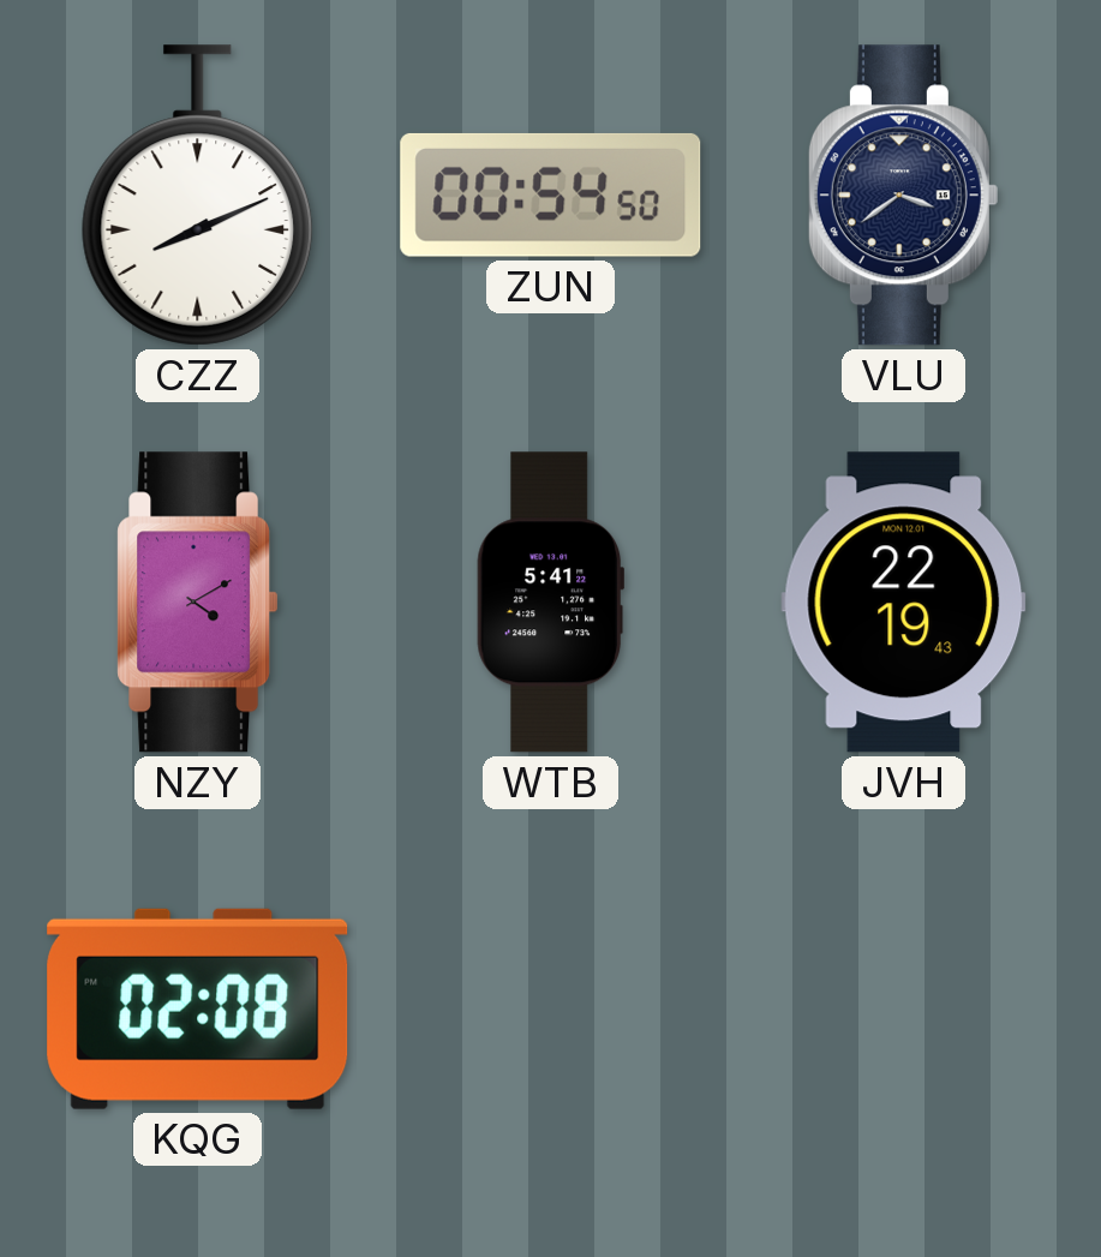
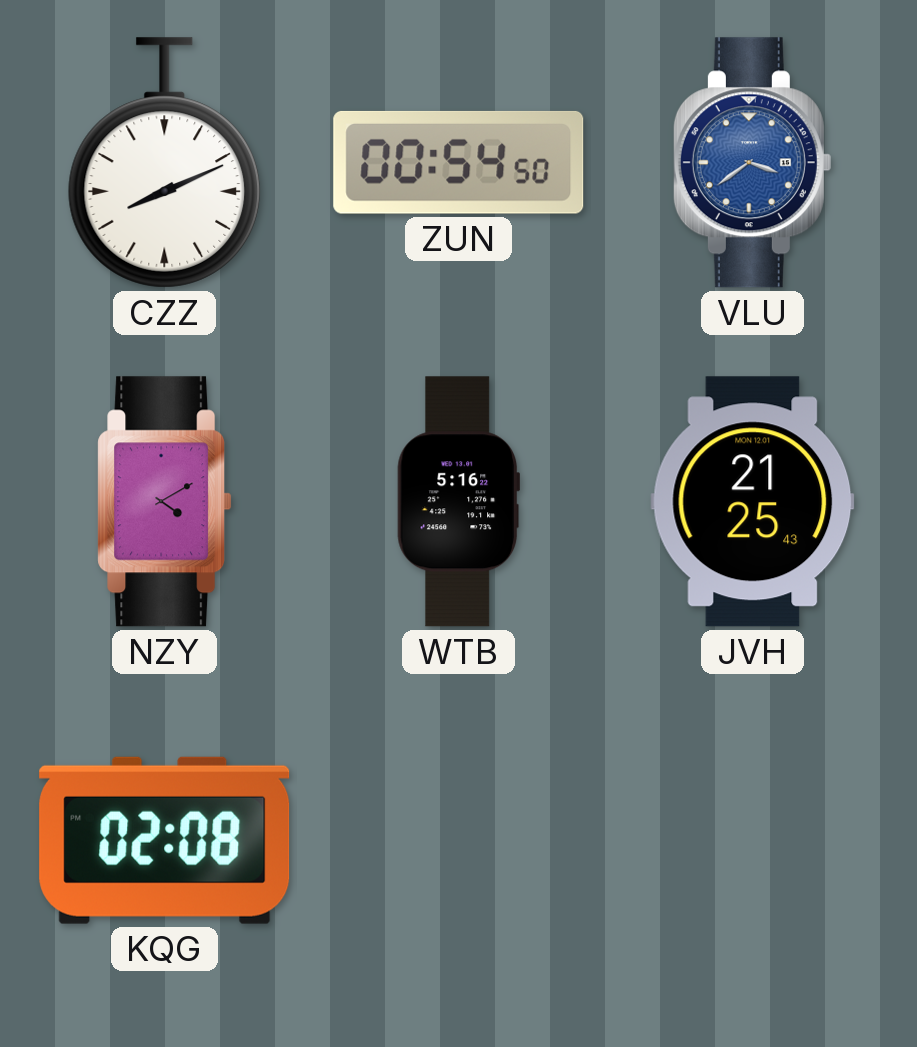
VLU dial: navy -> blue (752, 163)
WTB: 5:41 -> 5:16 (458, 502)
JVH: 22:19 -> 21:25 (753, 502)
